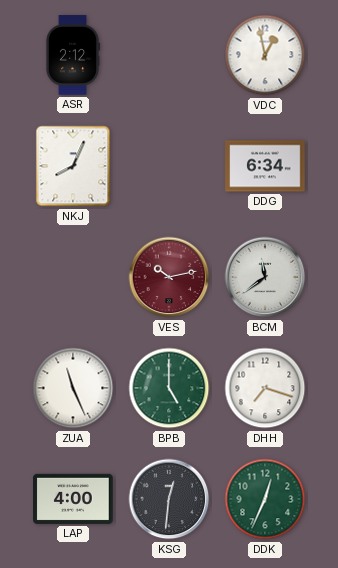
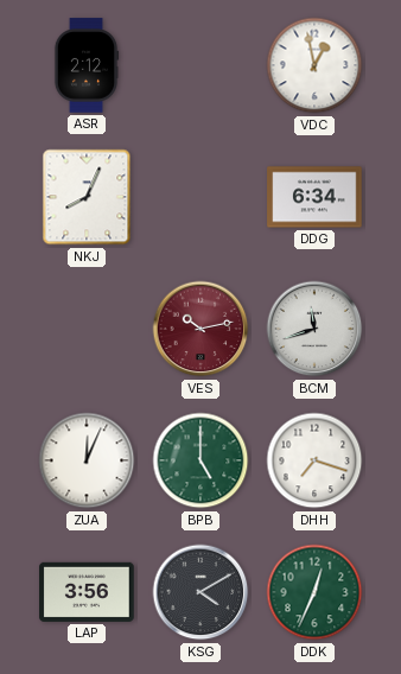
BCM: 11:39 -> 11:42 (314, 329)
ZUA: 11:26 -> 12:04 (87, 460)
LAP: 4:00 -> 3:56 (87, 592)
KSG: 12:31 -> 4:10 (200, 592)
